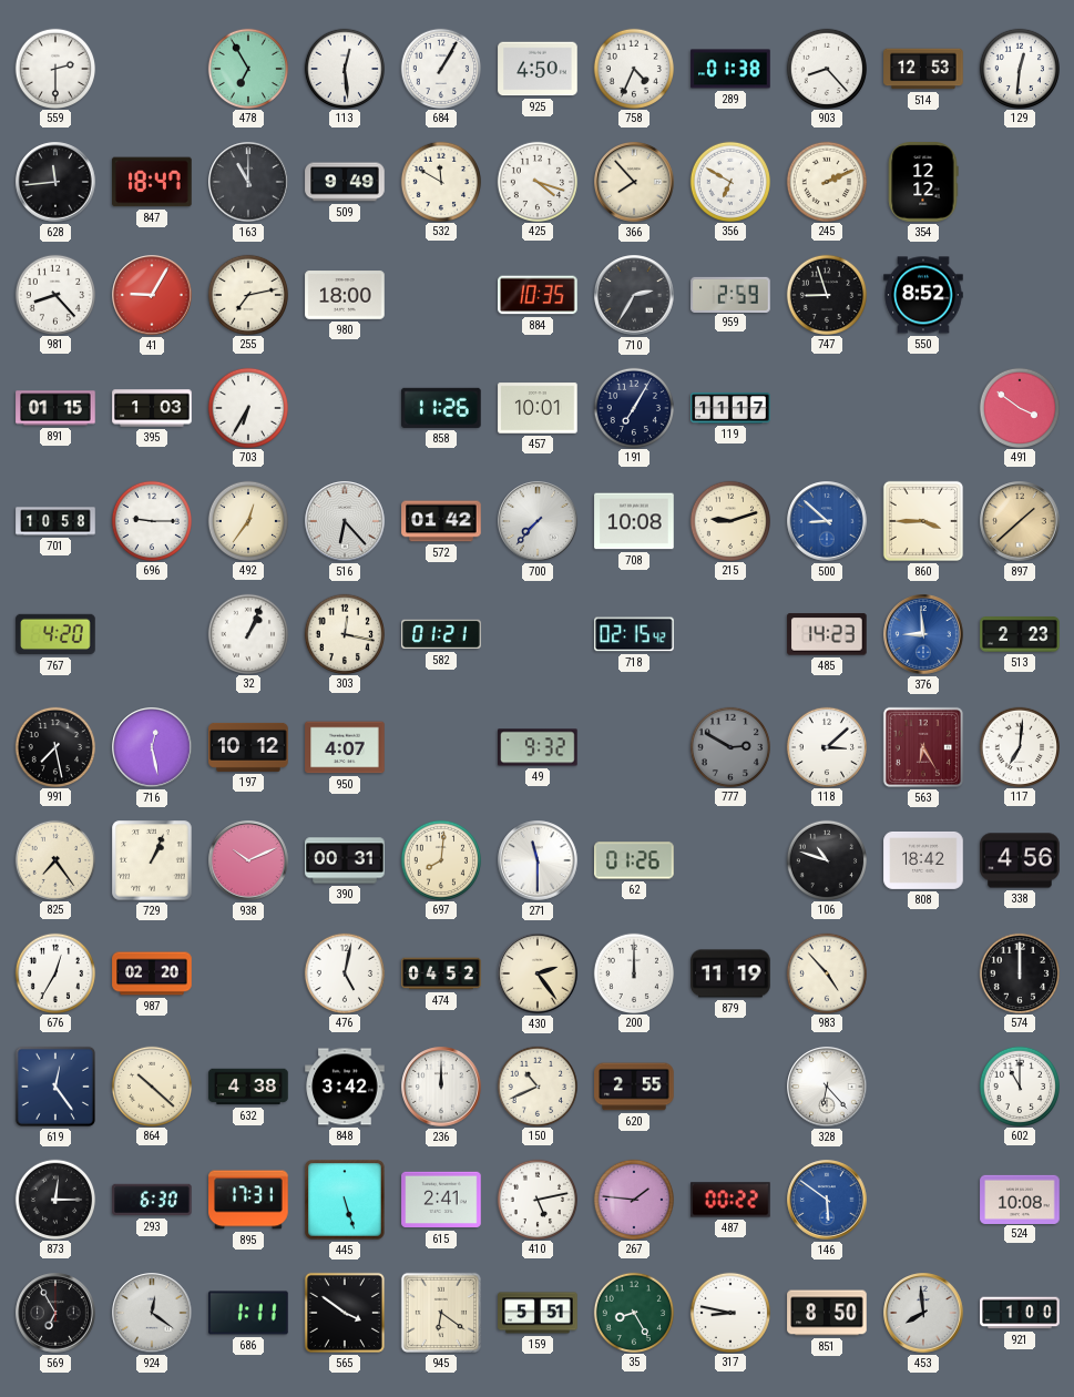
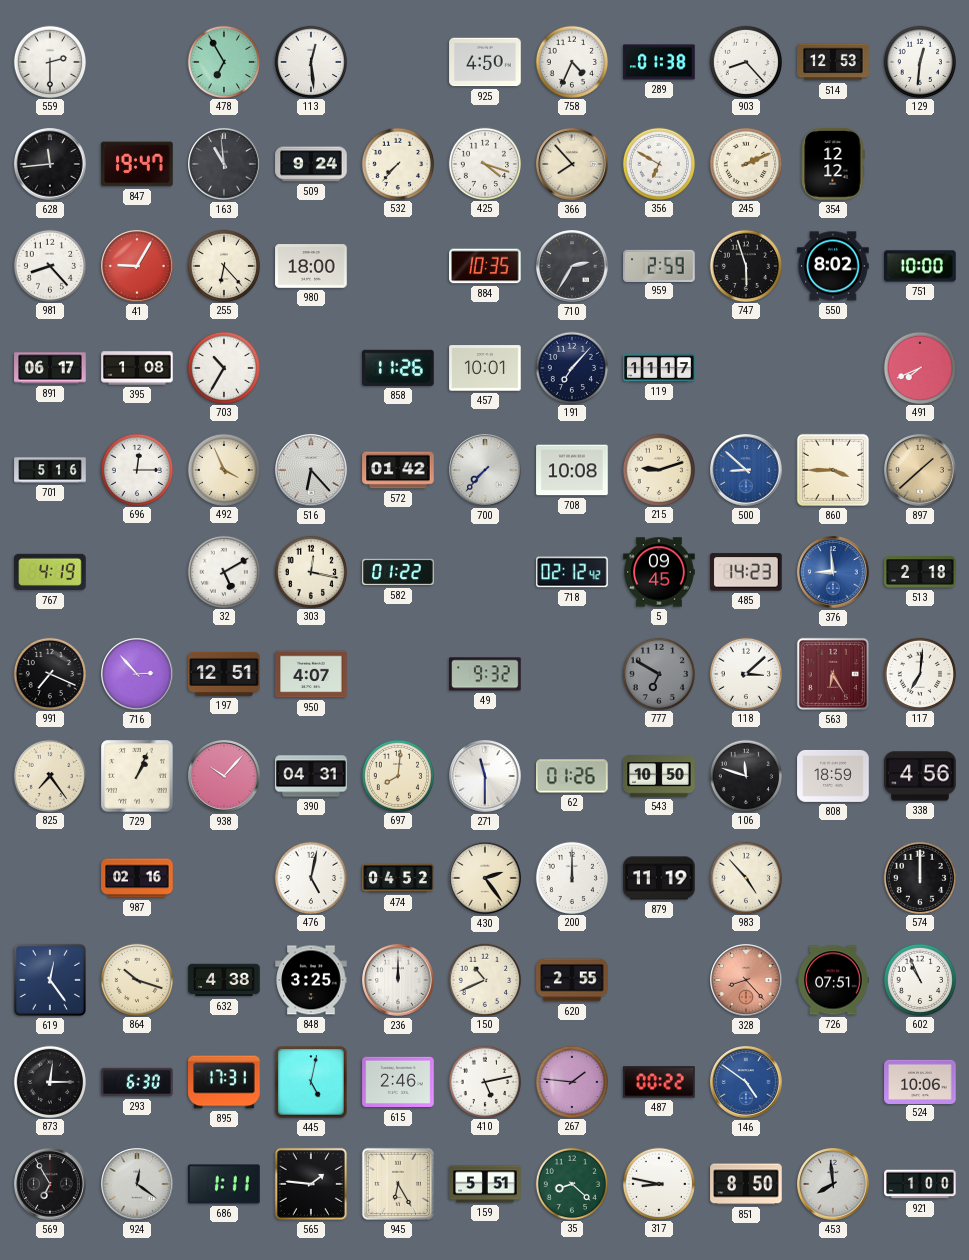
684: 1:05 -> none (440, 68)
847: 18:47 -> 19:47 (137, 164)
163: 11:00 -> 10:59 (224, 164)
509: 9:49 -> 9:24 (311, 164)
532: 11:50 -> 7:37 (397, 163)
255: 7:13 -> 6:23 (223, 265)
747: 8:57 -> 5:57 (745, 265)
550: 8:52 -> 8:02 (833, 266)
751: none -> 10:00 (920, 266)
891: 01:15 -> 06:17 (50, 368)
395: 1:03 -> 1:08 (137, 368)
703: 6:35 -> 10:35 (223, 367)
191: 7:05 -> 7:07 (571, 367)
491: 3:51 -> 7:41 (919, 367)
701: 10:58 -> 5:16 (50, 470)
696: 9:15 -> 12:15 (136, 469)
492: 12:36 -> 3:56 (223, 469)
767: 4:20 -> 4:19 (50, 572)
32: 1:04 -> 5:10 (223, 571)
582: 01:21 -> 01:22 (398, 572)
718: 02:15 -> 02:12 (572, 572)
5: none -> 09:45 (659, 572)
513: 2:23 -> 2:18 (920, 572)
991: 7:28 -> 7:19 (49, 673)
716: 12:28 -> 2:53 (137, 674)
197: 10:12 -> 12:51 (224, 674)
777: 2:50 -> 6:50 (658, 673)
938: 10:11 -> 10:07 (224, 776)
390: 00:31 -> 04:31 (311, 776)
543: none -> 10:50 (659, 776)
106: 10:48 -> 11:48 (745, 775)
808: 18:42 -> 18:59 (833, 776)
676: 12:35 -> none (54, 972)
987: 02:20 -> 02:16 (137, 878)
864: 10:22 -> 10:18 (136, 979)
848: 3:42 -> 3:25 (311, 980)
328: 6:23 -> 8:23 (746, 980)
328 dial: white -> salmon (746, 980)
726: none -> 07:51 (833, 980)
602: 11:00 -> 10:56 (919, 979)
445: 5:27 -> 5:02 (311, 1082)
615: 2:41 -> 2:46 (398, 1082)
146: 5:51 -> 4:51 (746, 1082)
524: 10:08 -> 10:06 (920, 1081)
565: 3:51 -> 1:46 (311, 1184)
945: 6:21 -> 6:25 (398, 1184)
35: 8:25 -> 8:22 (571, 1183)
